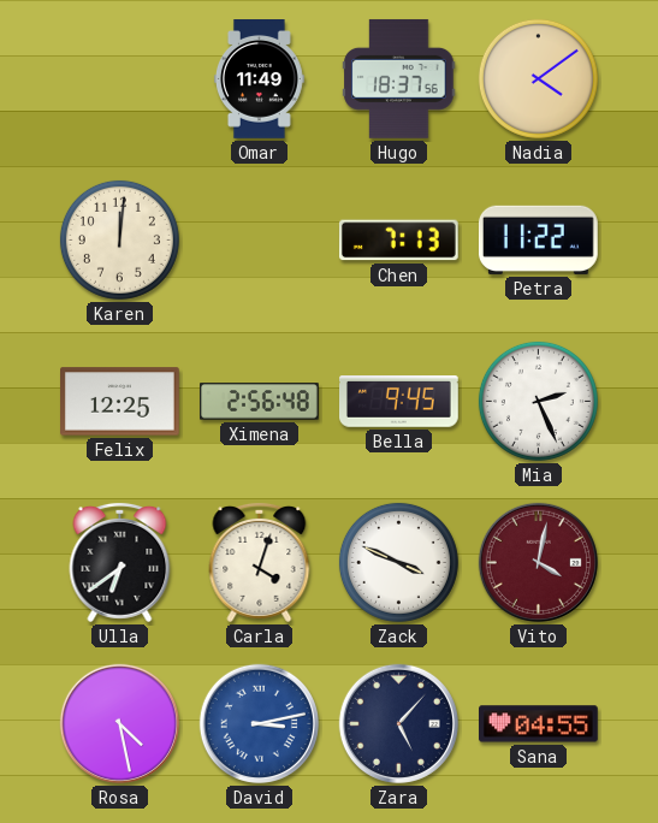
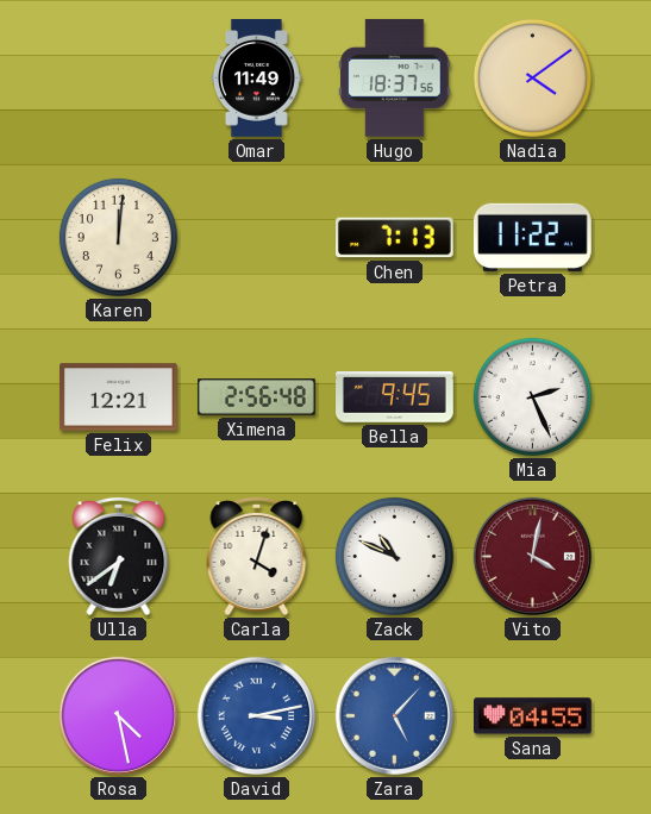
Felix: 12:25 -> 12:21 (119, 397)
Zack: 3:49 -> 10:49 (394, 556)
Zara dial: navy -> blue (394, 715)
